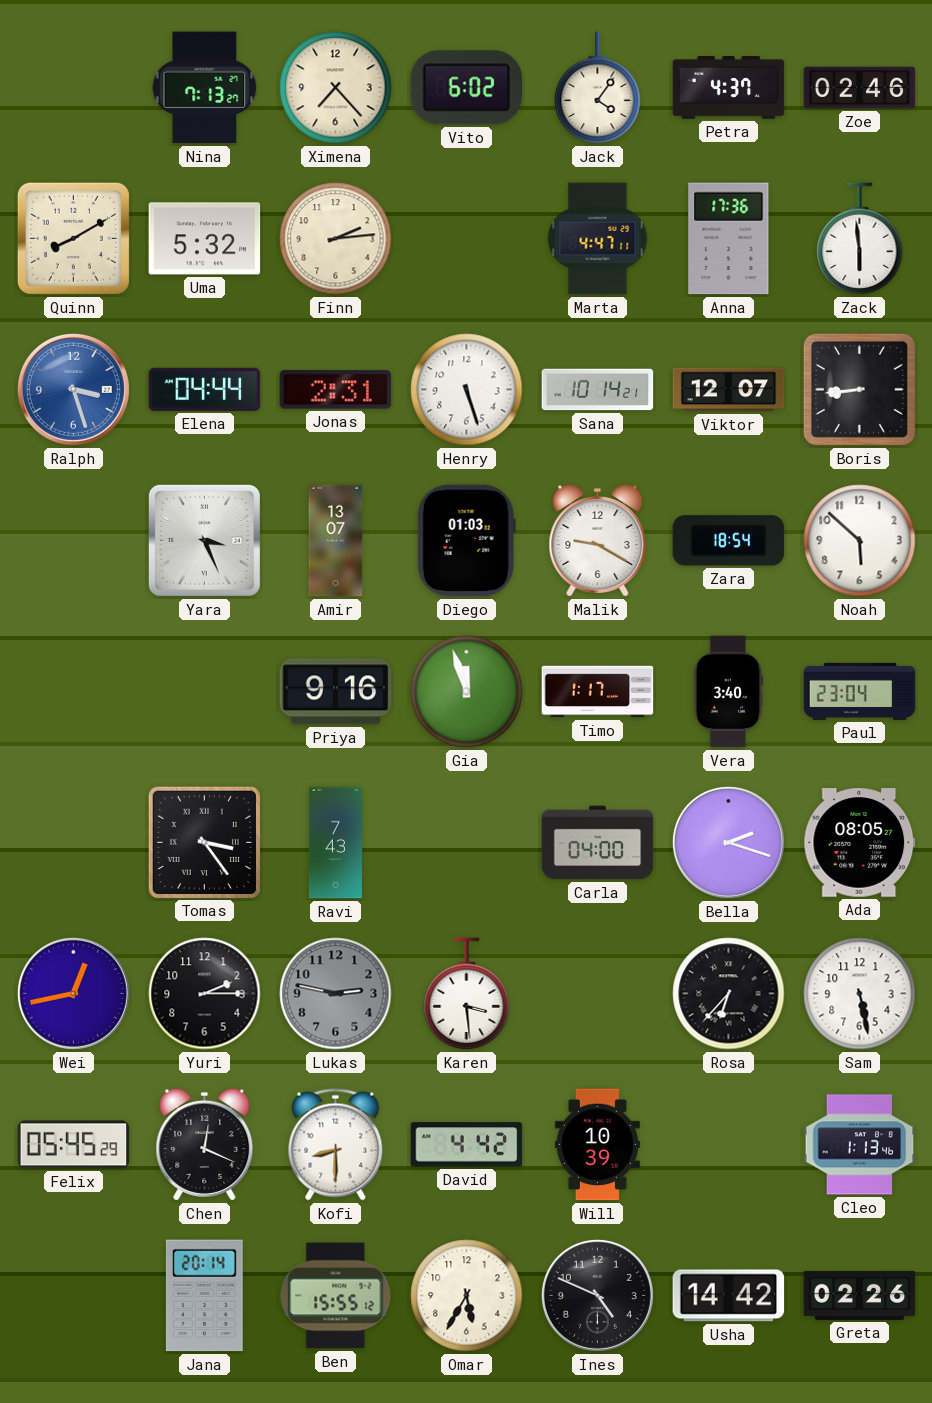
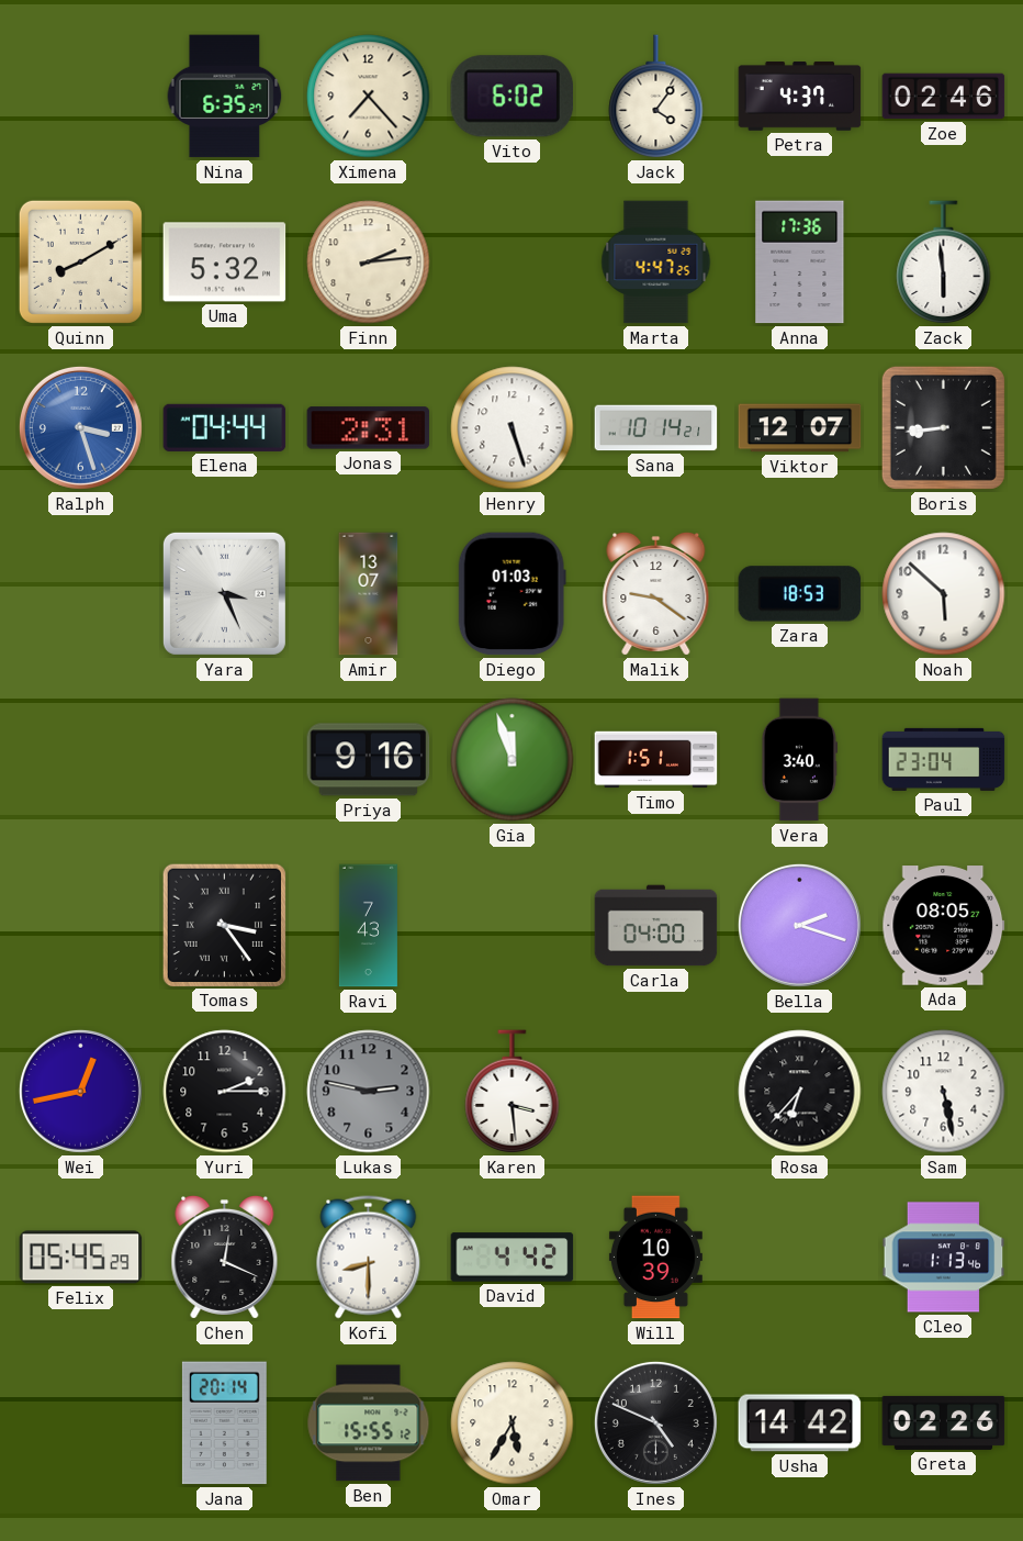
Nina: 7:13 -> 6:35 (225, 97)
Marta: 4:47:11 -> 4:47:25 (656, 263)
Malik: 9:20 -> 9:21 (656, 593)
Zara: 18:54 -> 18:53 (800, 594)
Timo: 1:17 -> 1:51 (656, 760)
